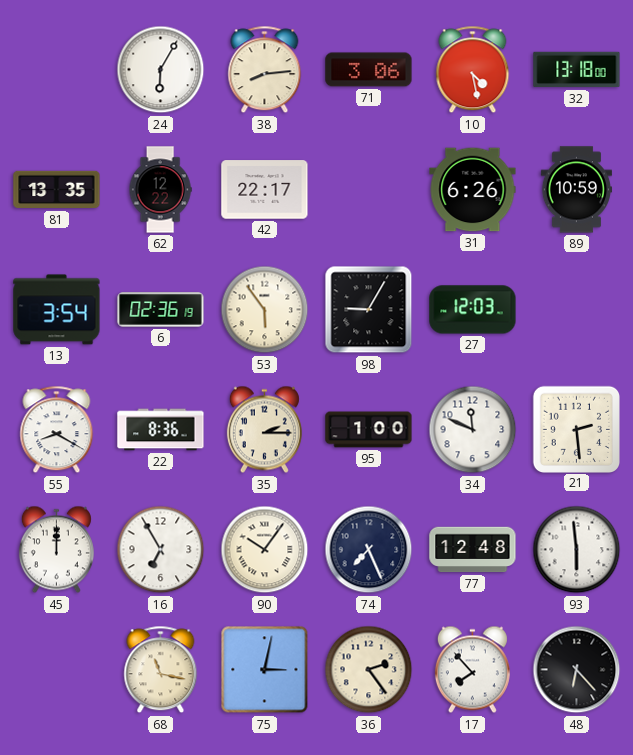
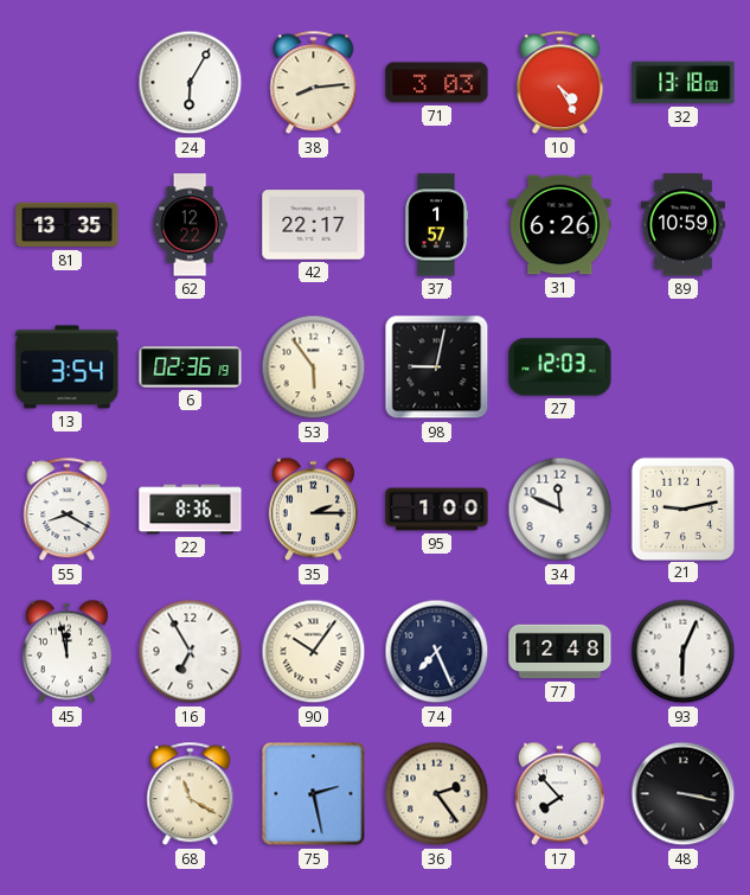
71: 3:06 -> 3:03 (437, 83)
10: 4:28 -> 4:25 (560, 83)
37: none -> 1:57 (436, 225)
98: 9:05 -> 9:02 (437, 367)
21: 2:29 -> 9:13 (682, 509)
45: 12:00 -> 11:58 (66, 652)
93: 5:59 -> 6:04 (684, 652)
68: 11:17 -> 11:20 (191, 794)
75: 3:02 -> 2:28 (314, 794)
48: 6:23 -> 3:17 (684, 794)
